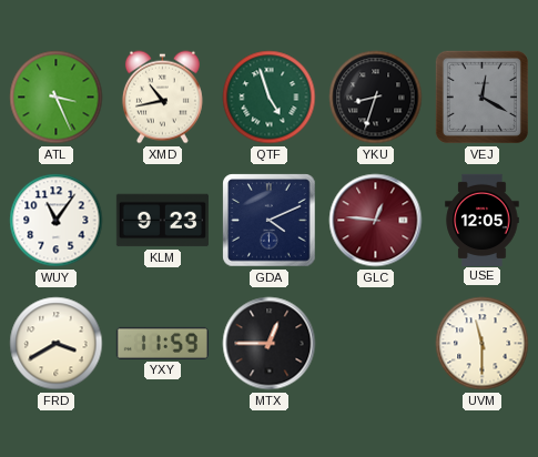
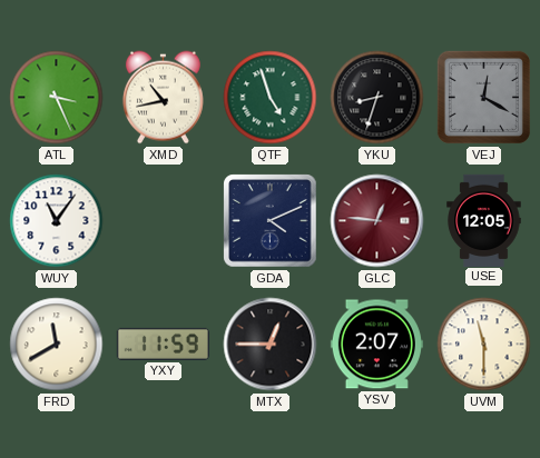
KLM: 9:23 -> none (162, 221)
FRD: 3:40 -> 11:40 (57, 345)
YSV: none -> 2:07 (376, 345)
